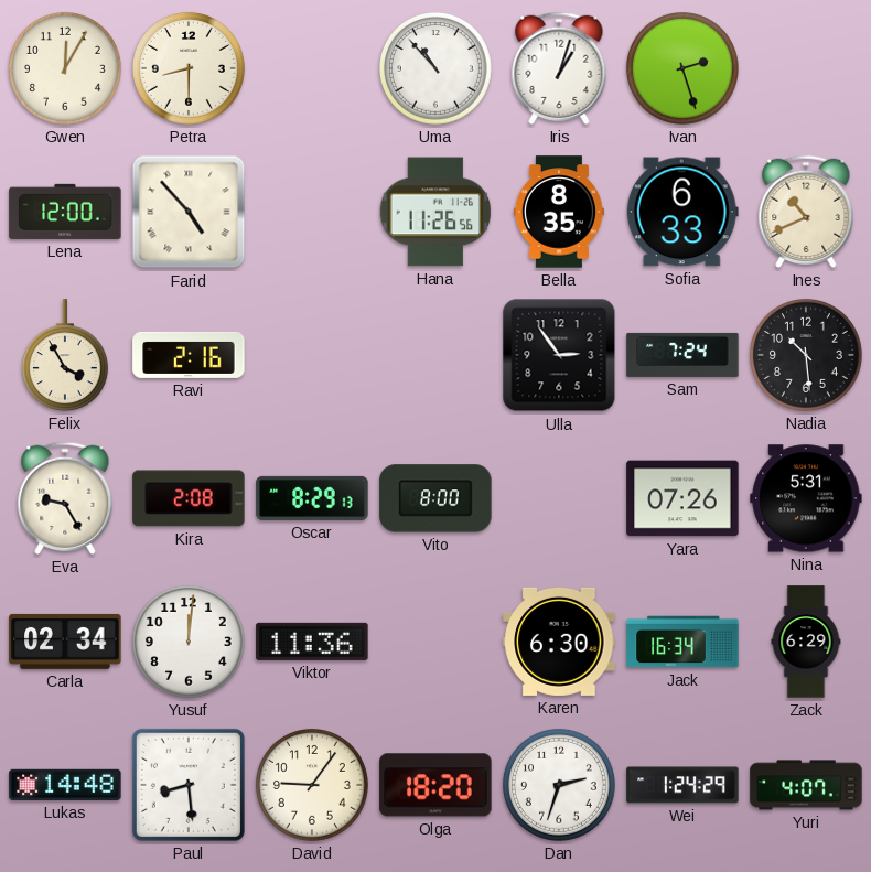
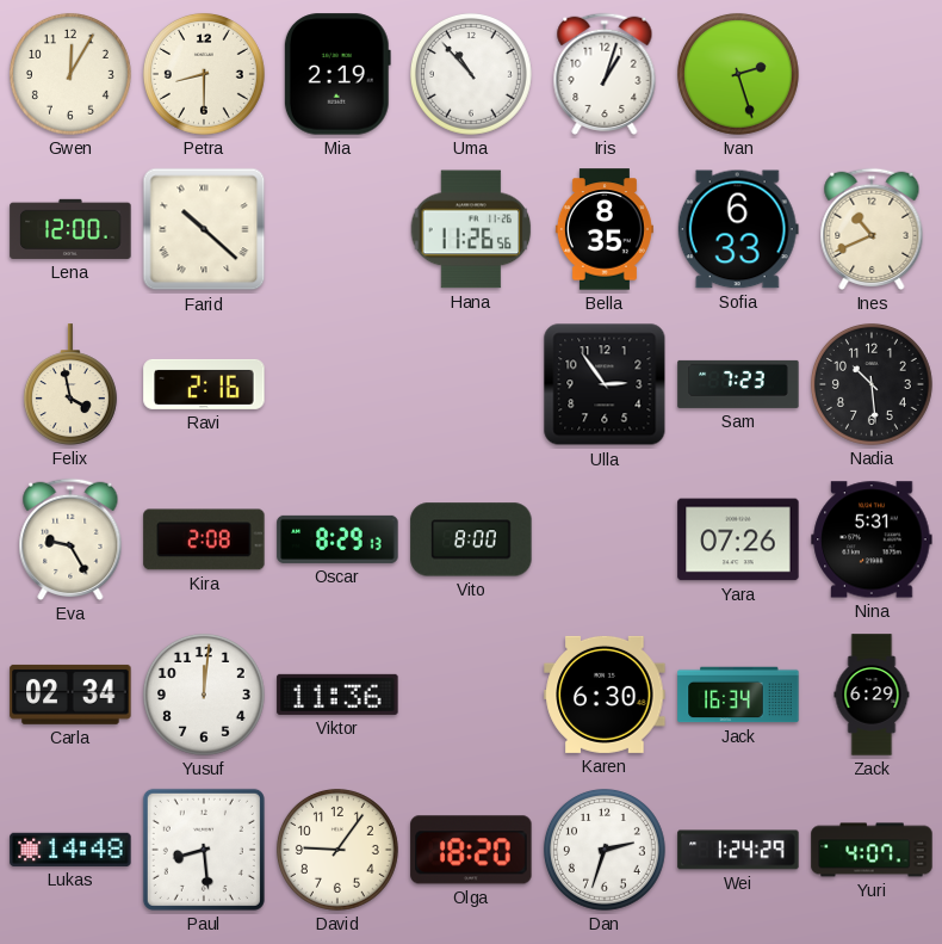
Mia: none -> 2:19 (337, 74)
Farid: 4:53 -> 10:22 (204, 229)
Felix: 3:55 -> 3:58 (70, 384)
Sam: 7:24 -> 7:23 (738, 384)
